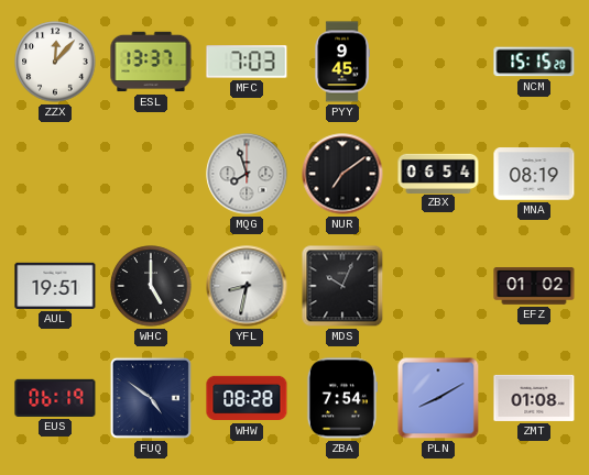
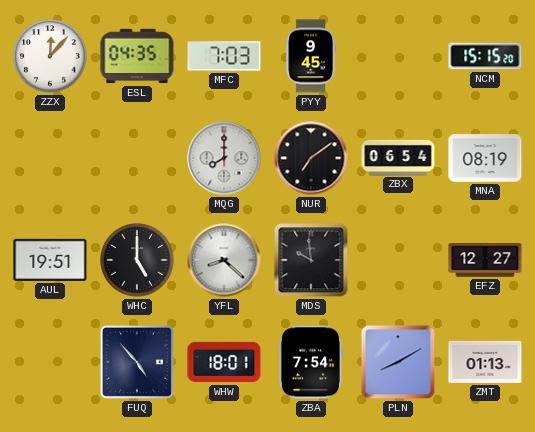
ESL: 13:37 -> 04:35 (137, 56)
MQG: 7:57 -> 8:00 (224, 158)
YFL: 8:32 -> 8:22 (224, 260)
MDS: 10:04 -> 9:59 (311, 260)
EFZ: 01:02 -> 12:27 (485, 260)
EUS: 06:19 -> none (55, 398)
FUQ: 4:51 -> 4:53 (137, 362)
WHW: 08:28 -> 18:01 (224, 362)
ZMT: 01:08 -> 01:13 (485, 362)
